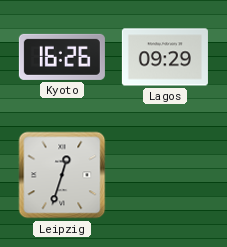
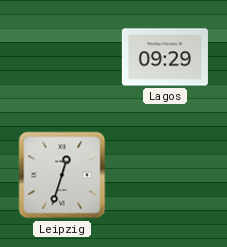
Kyoto: 16:26 -> none (62, 57)
